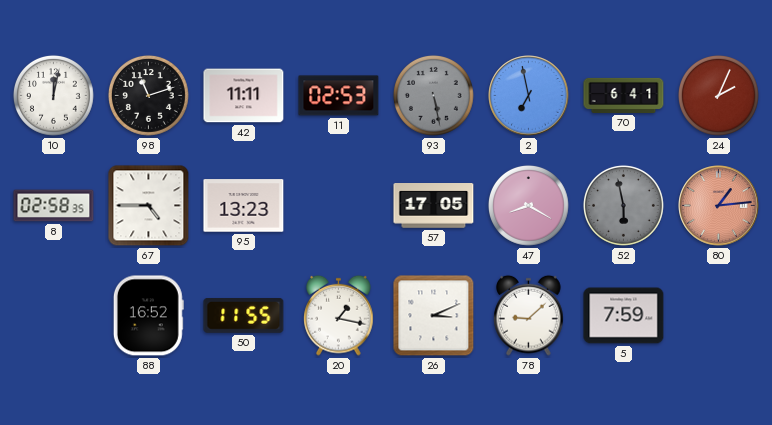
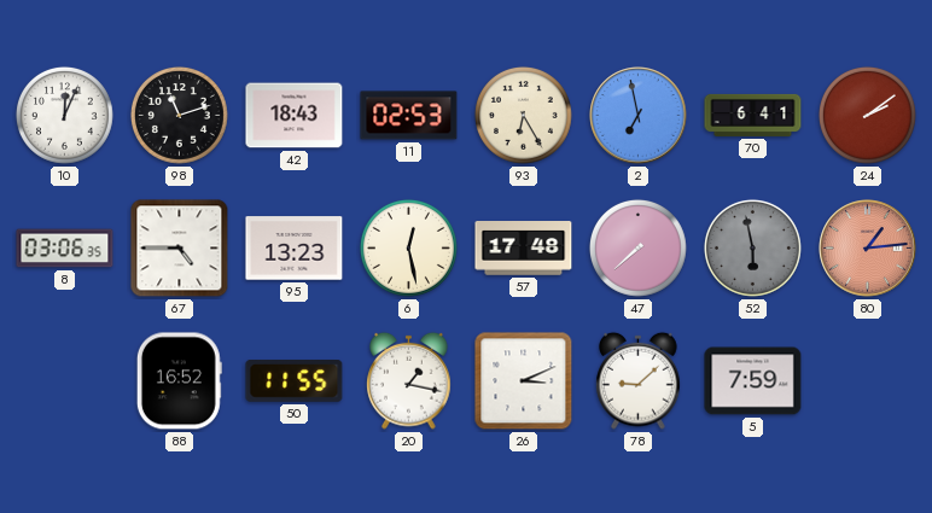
10: 12:02 -> 12:04 (64, 115)
42: 11:11 -> 18:43 (295, 116)
93: 5:28 -> 6:25 (523, 115)
93 dial: grey -> cream (523, 115)
24: 2:04 -> 2:09 (867, 115)
8: 02:58 -> 03:06 (65, 249)
6: none -> 12:28 (408, 247)
57: 17:05 -> 17:48 (524, 249)
47: 8:20 -> 7:38 (637, 247)
